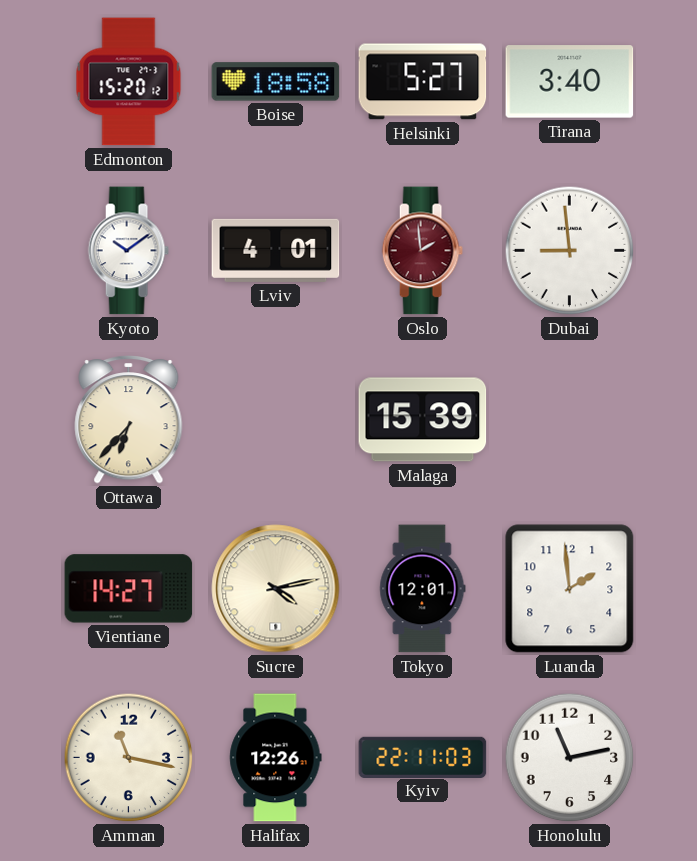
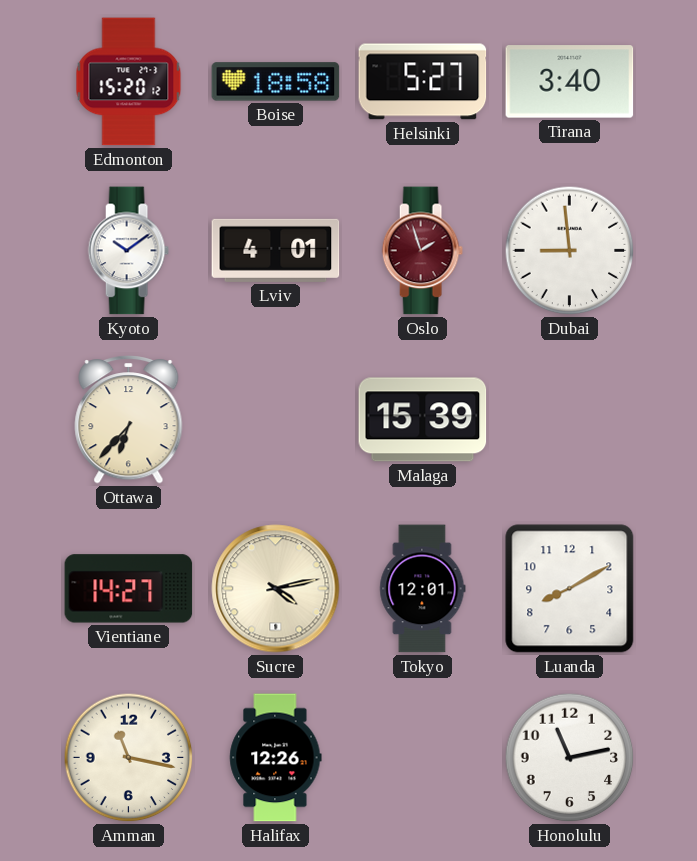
Oslo: 1:59 -> 1:57 (422, 251)
Luanda: 1:59 -> 8:10 (570, 589)
Kyiv: 22:11 -> none (423, 757)
